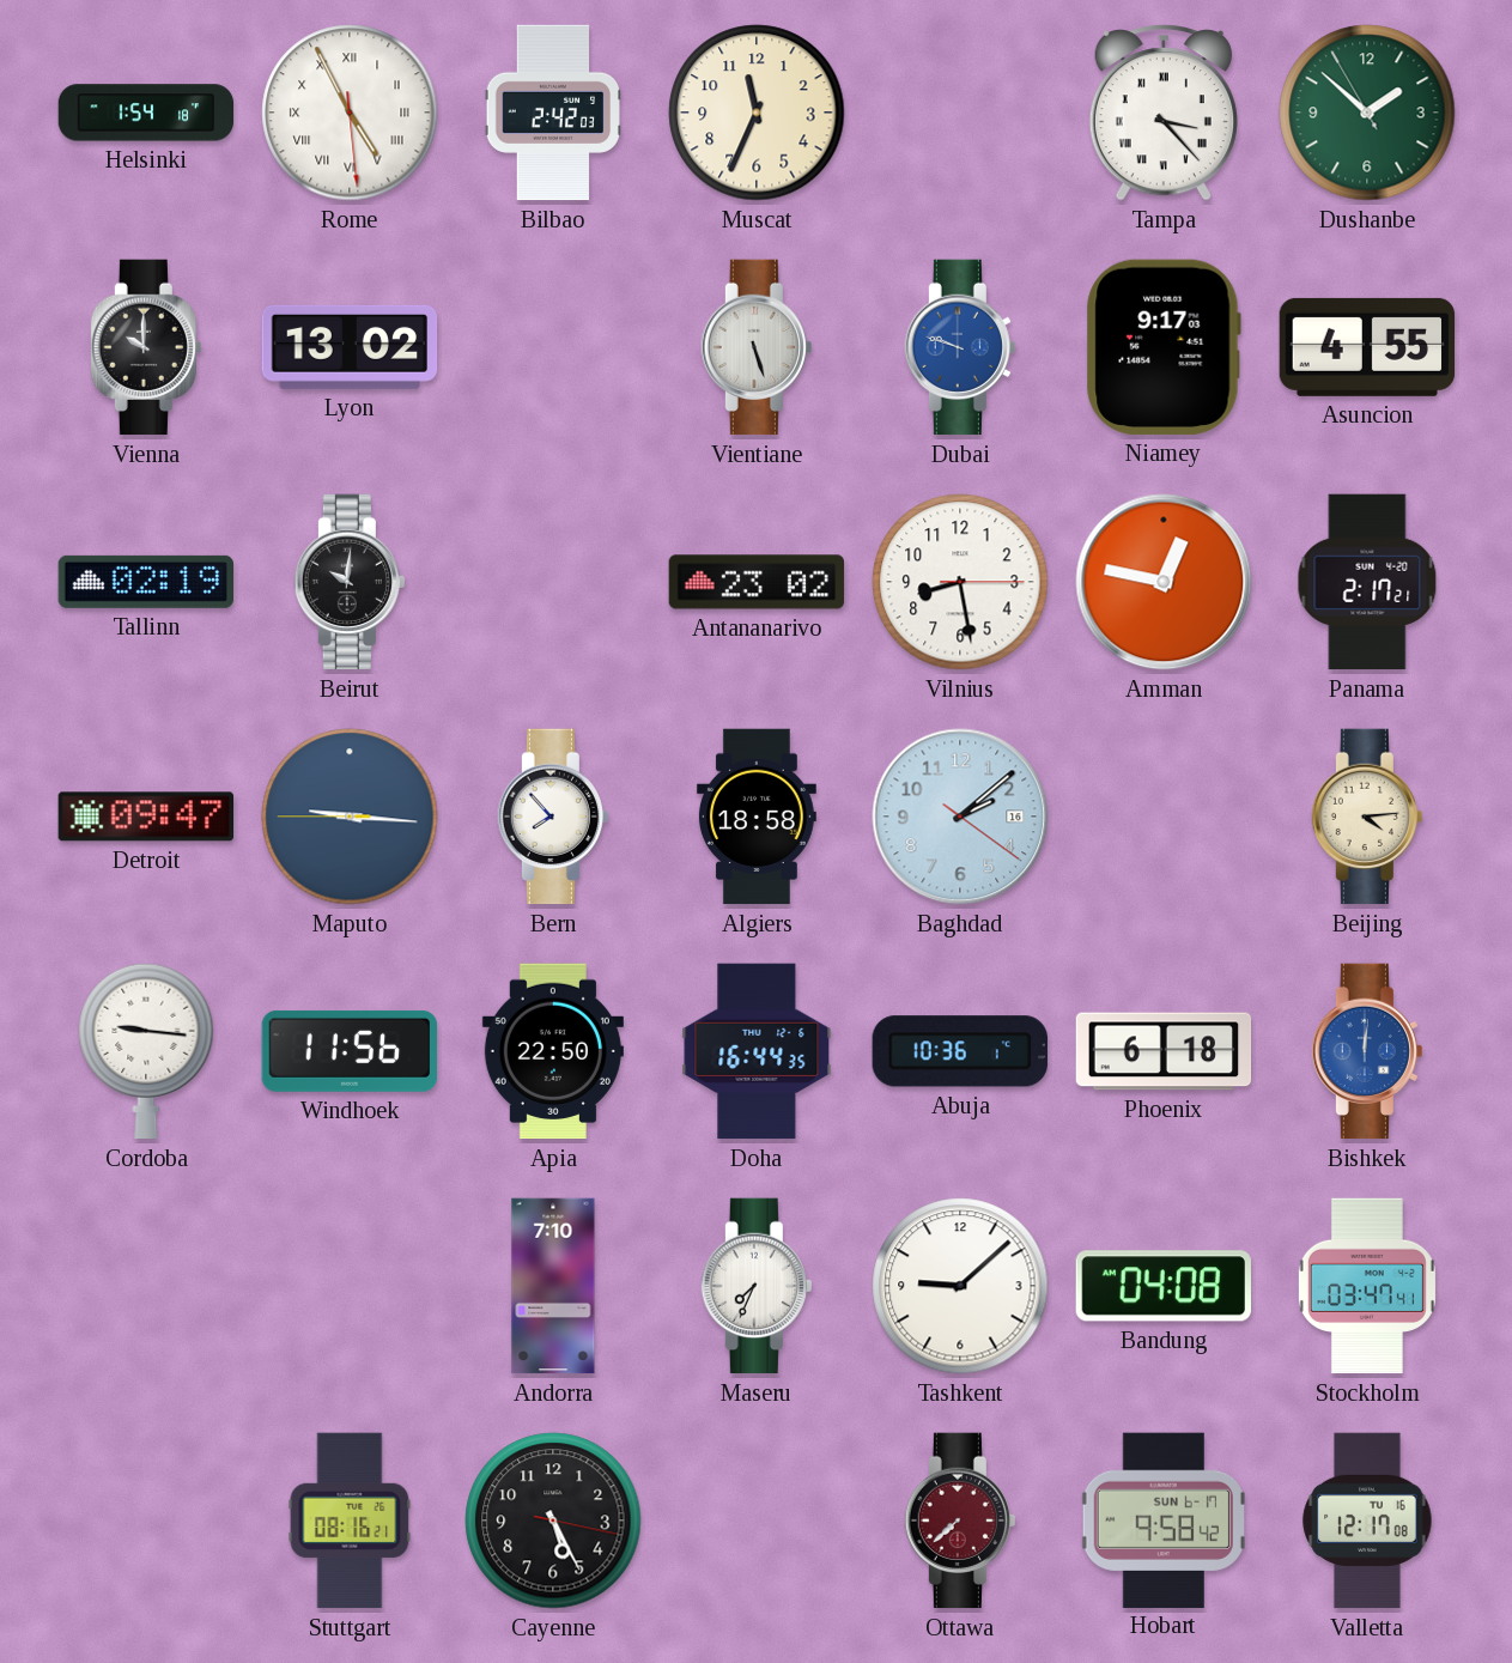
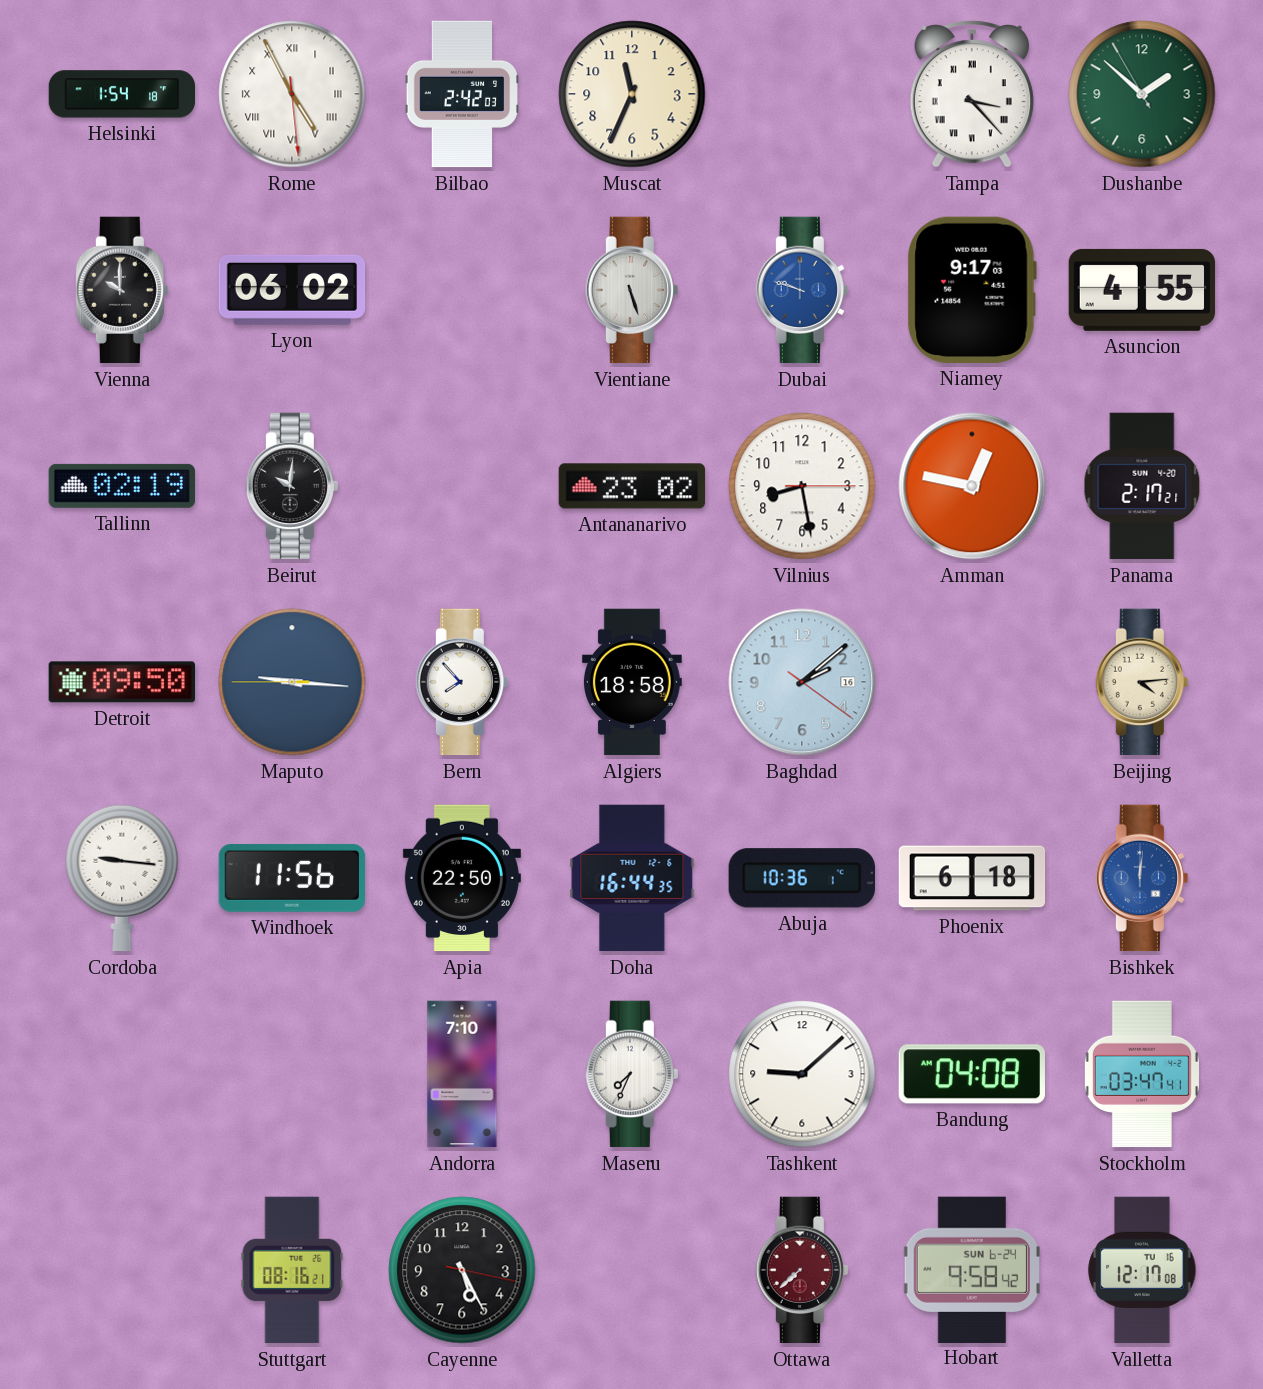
Lyon: 13:02 -> 06:02 (292, 290)
Detroit: 09:47 -> 09:50 (121, 682)
Hobart date: SUN 6-17 -> SUN 6-24 (972, 1269)
